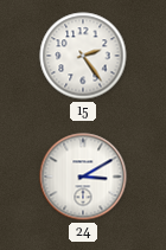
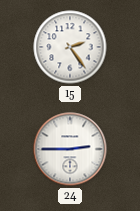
24: 3:10 -> 2:45 (70, 149)
